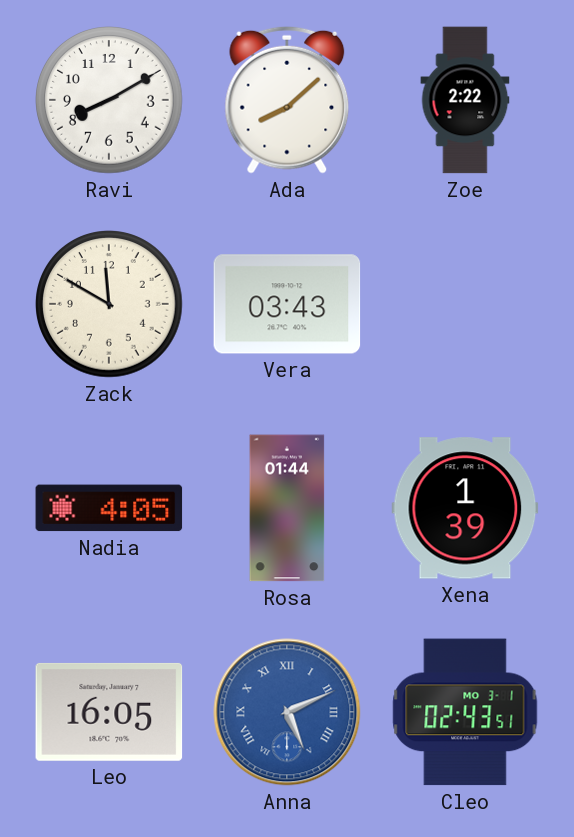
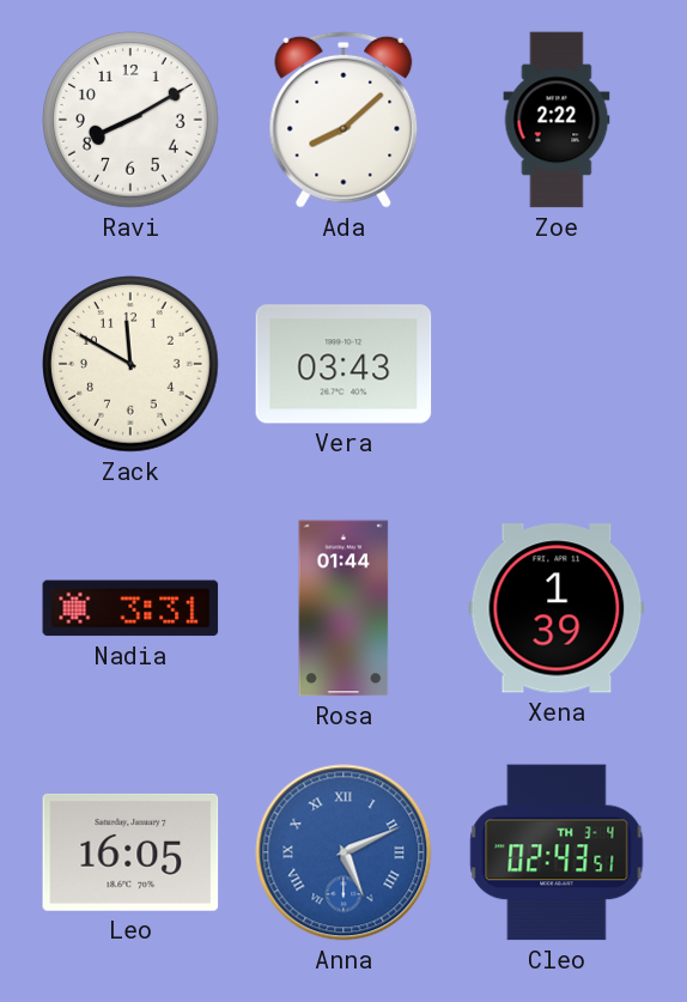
Nadia: 4:05 -> 3:31 (130, 608)
Cleo date: MO 3-1 -> TH 3-4 (557, 852)
